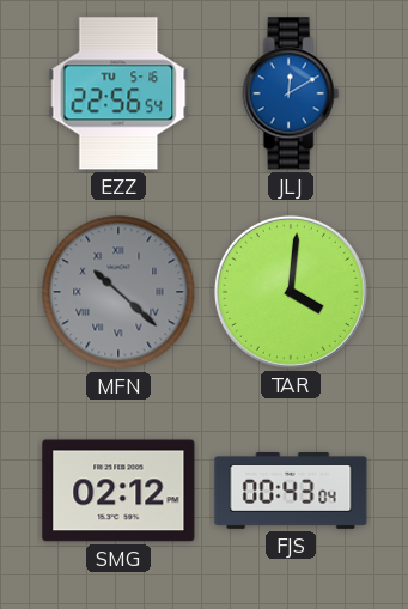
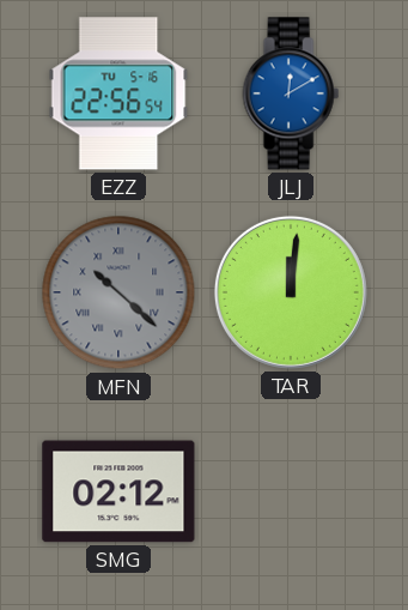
TAR: 4:01 -> 12:01 (291, 292)
FJS: 00:43 -> none (291, 491)
